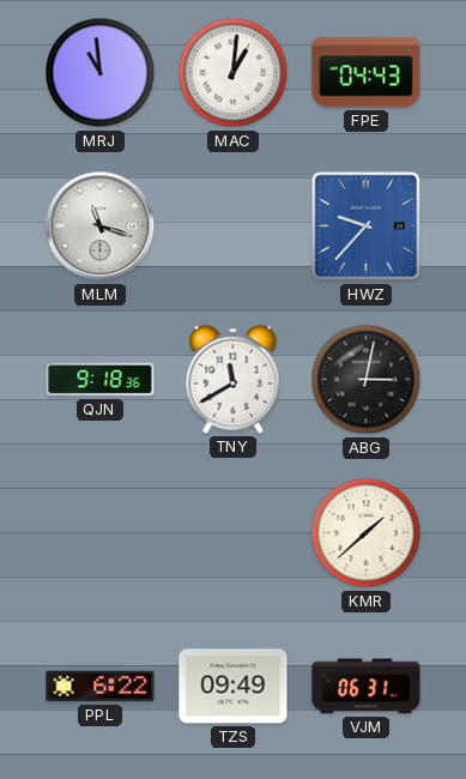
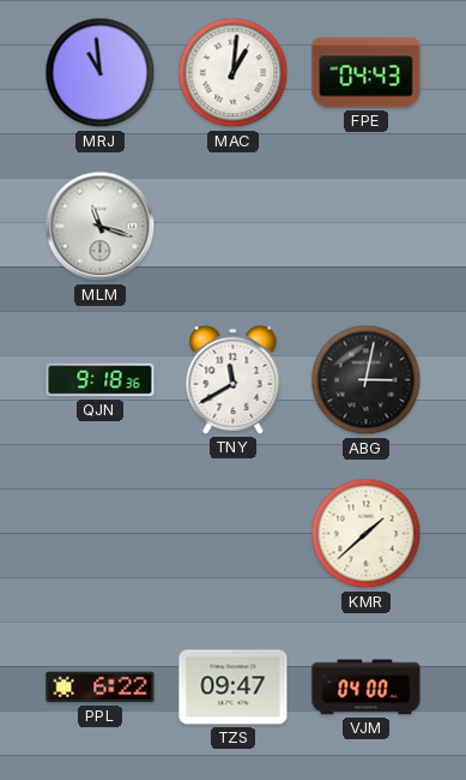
HWZ: 9:37 -> none (367, 227)
TZS: 09:49 -> 09:47 (234, 688)
VJM: 06:31 -> 04:00 (367, 688)
